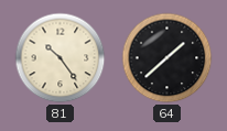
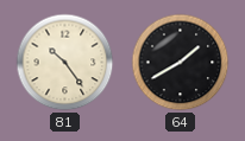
64: 1:38 -> 1:40 (181, 63)
